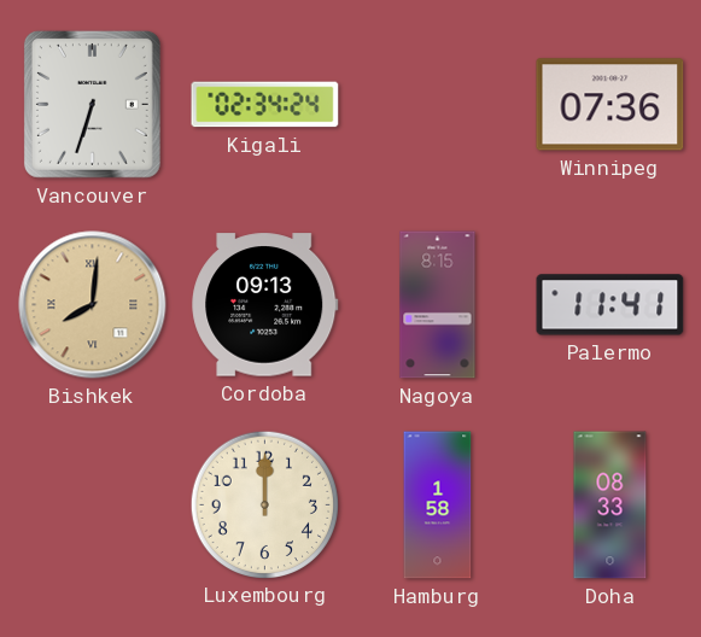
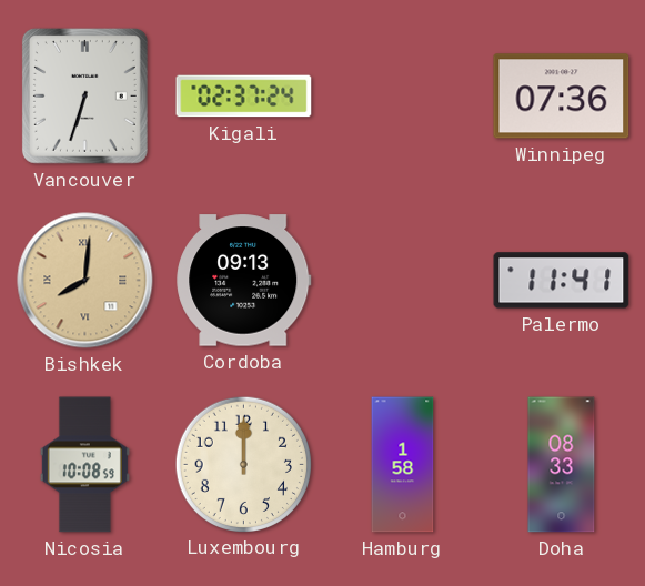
Kigali: 02:34 -> 02:37 (244, 97)
Nagoya: 8:15 -> none (438, 305)
Nicosia: none -> 10:08 (84, 465)
